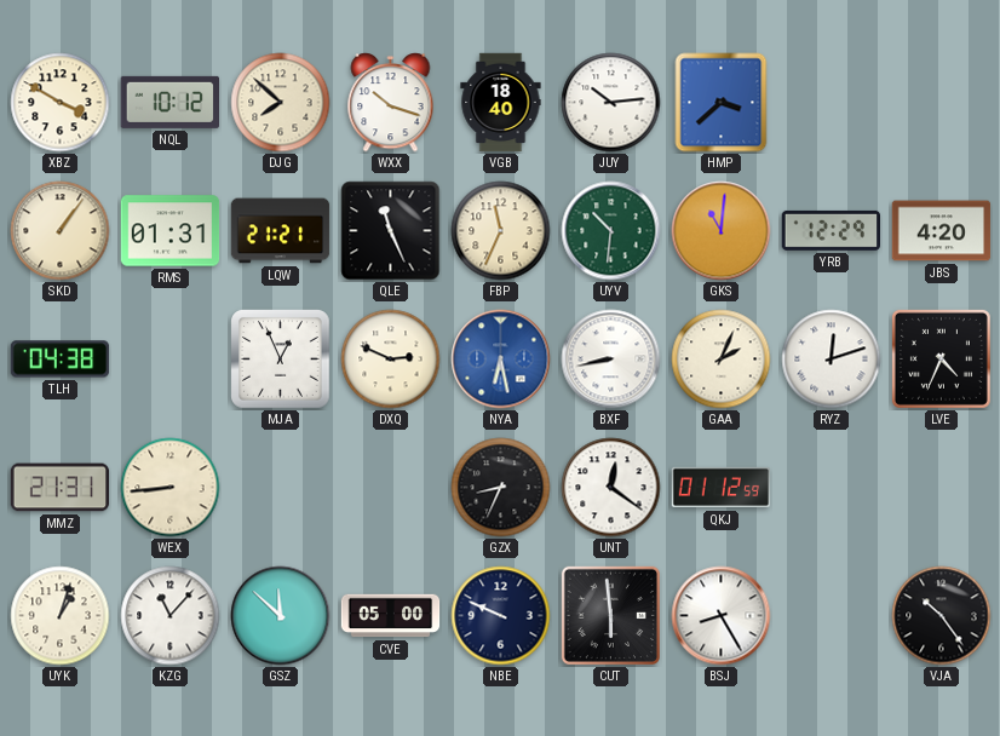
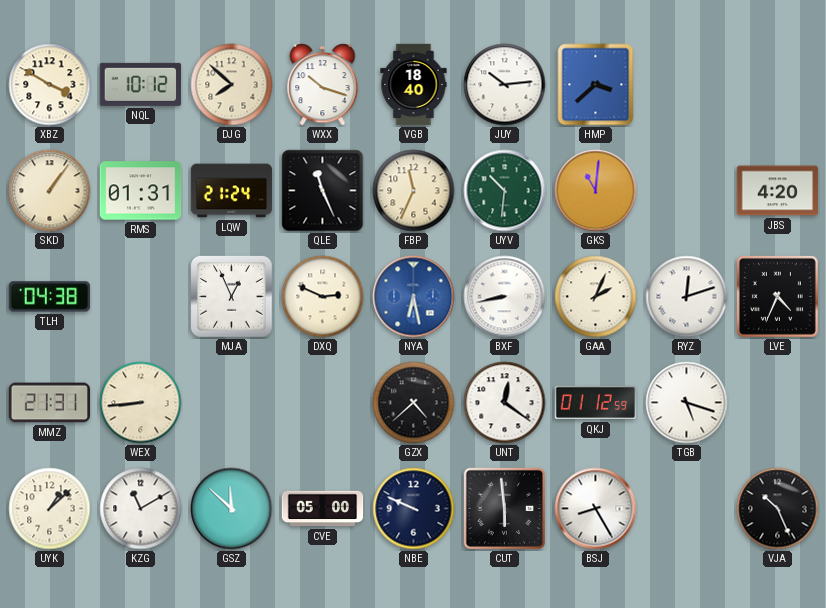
LQW: 21:21 -> 21:24 (232, 191)
YRB: 12:29 -> none (831, 230)
GZX: 8:34 -> 4:38 (414, 403)
TGB: none -> 5:18 (687, 403)
UYK: 1:03 -> 1:08 (50, 509)
KZG: 11:07 -> 11:10 (141, 509)
VJA: 10:24 -> 10:26 (778, 509)
